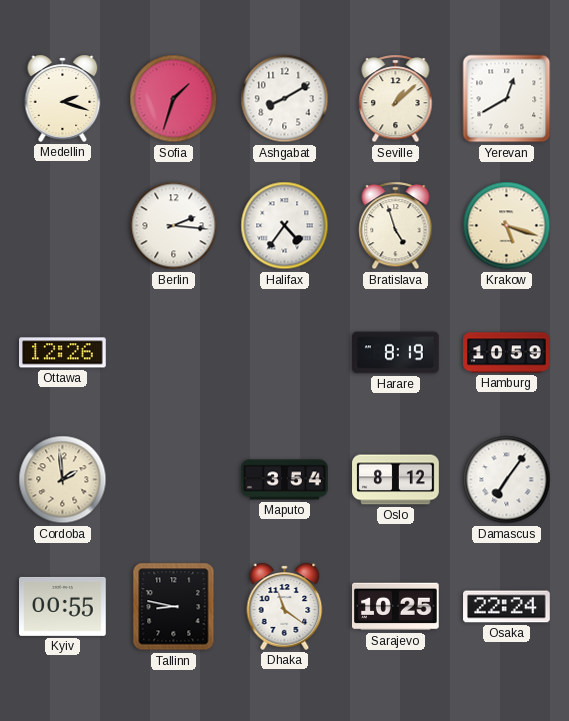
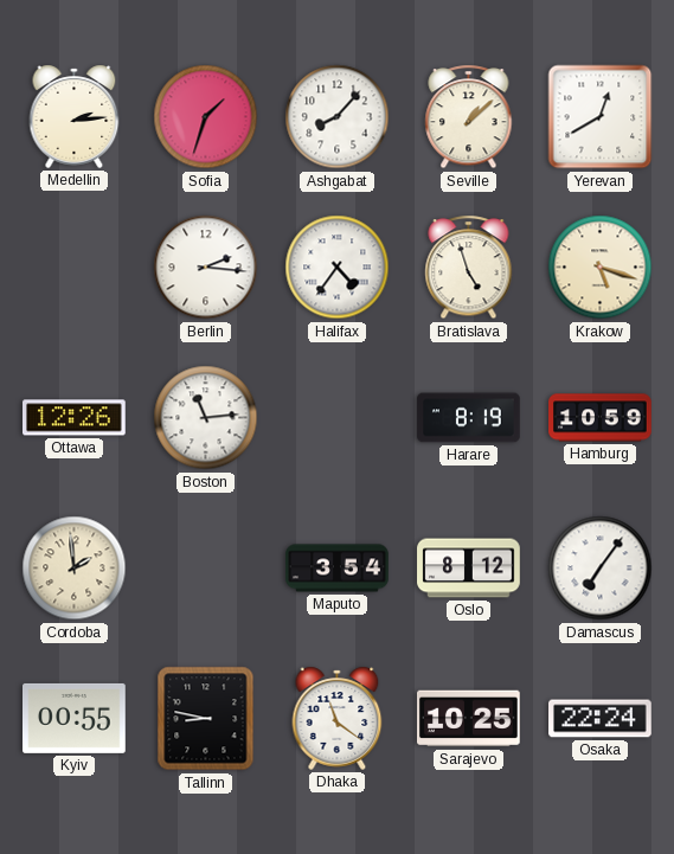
Medellin: 2:18 -> 2:14 (75, 116)
Ashgabat: 8:10 -> 8:07 (338, 117)
Boston: none -> 11:14 (206, 418)
